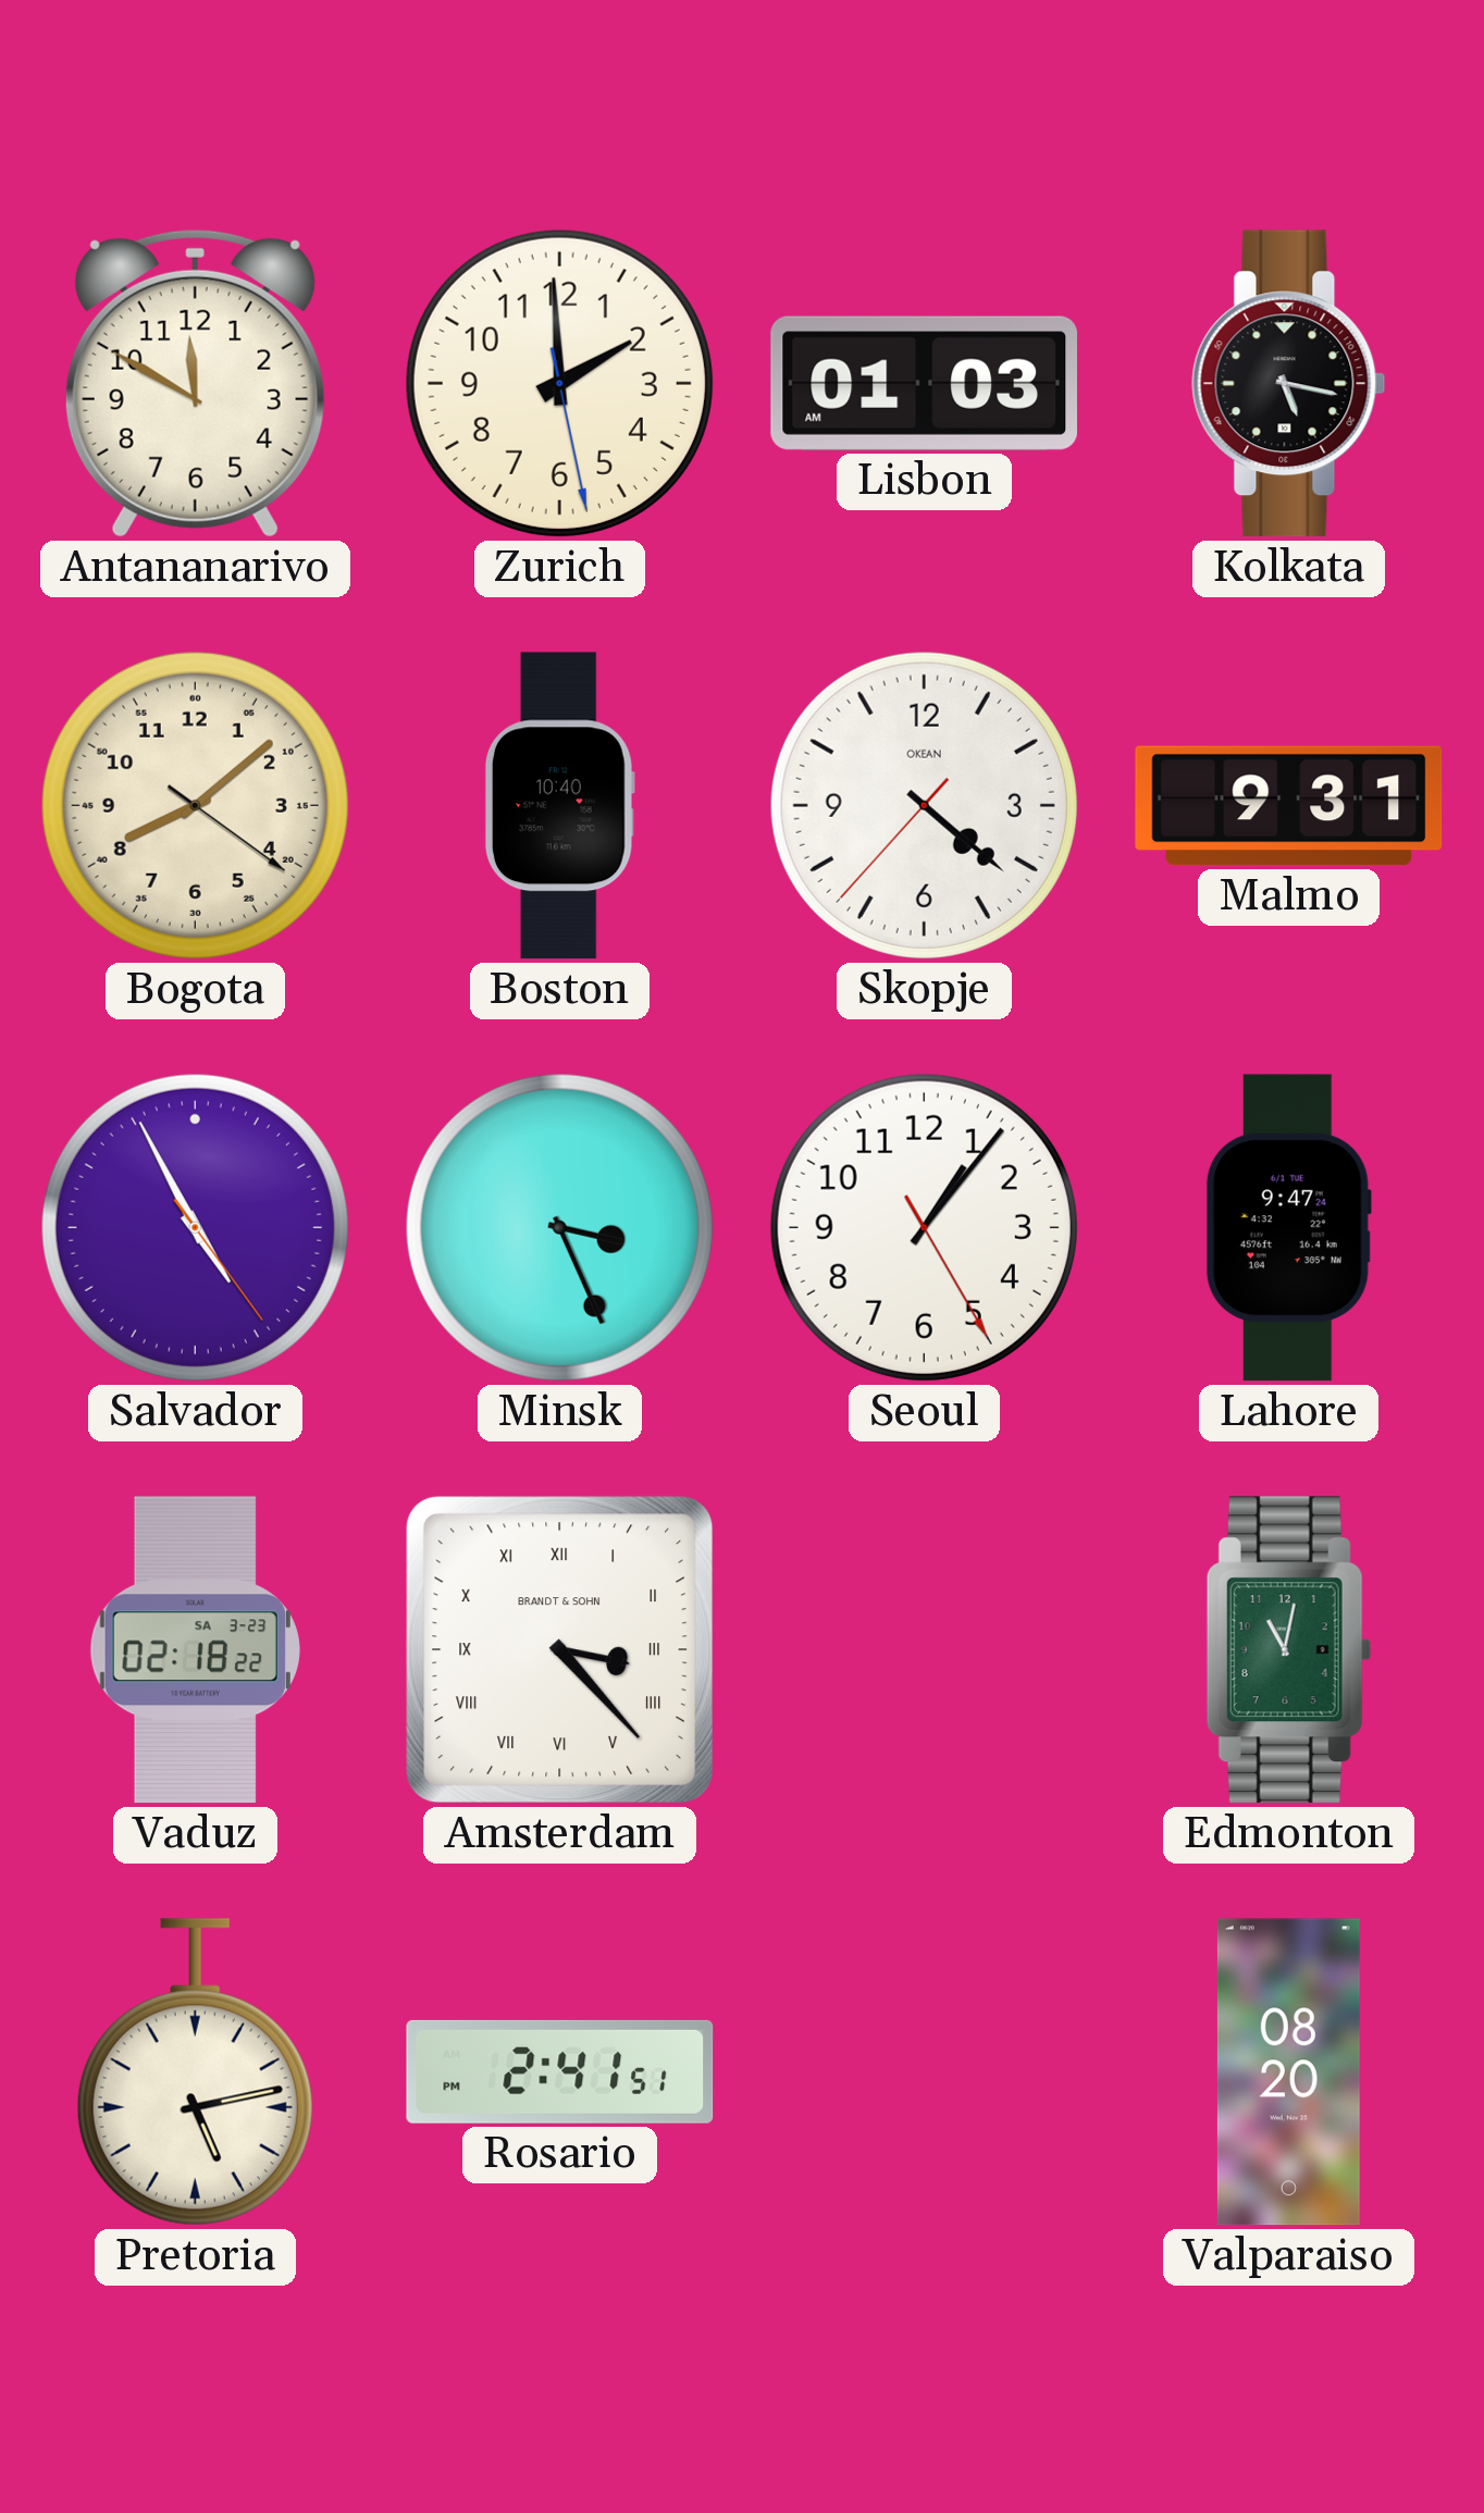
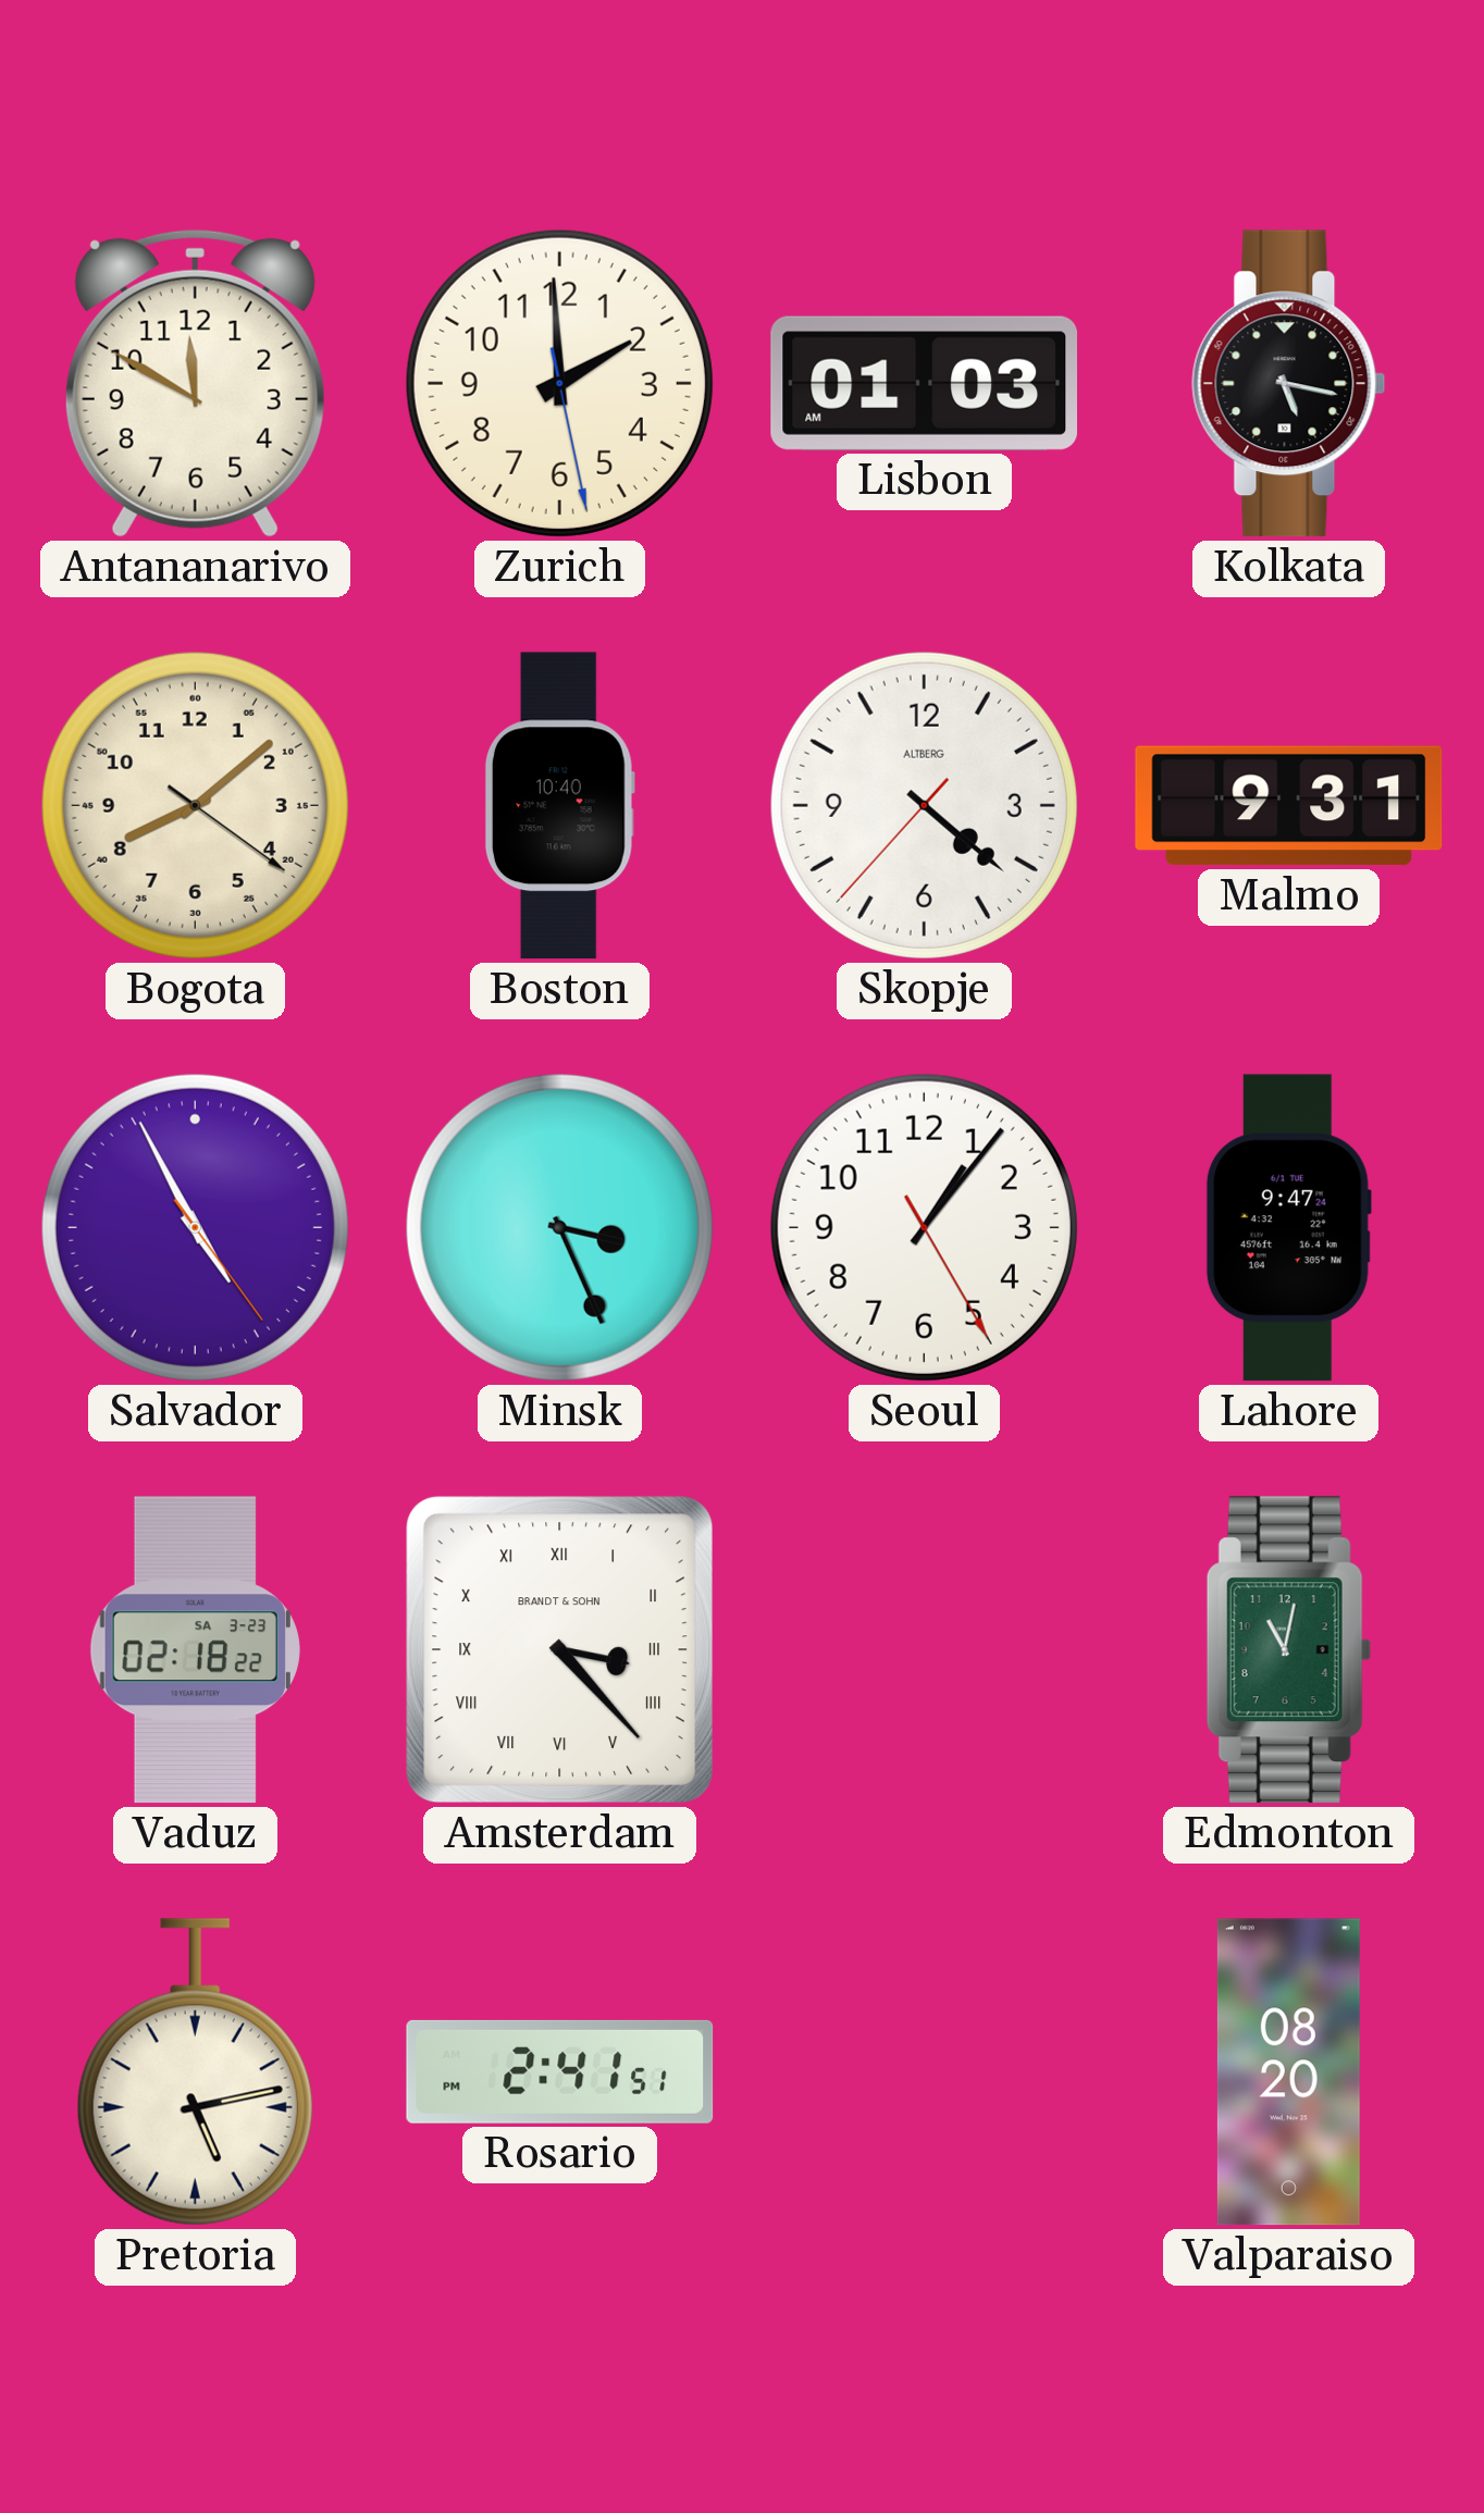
Skopje brand: OKEAN -> ALTBERG (924, 805)
